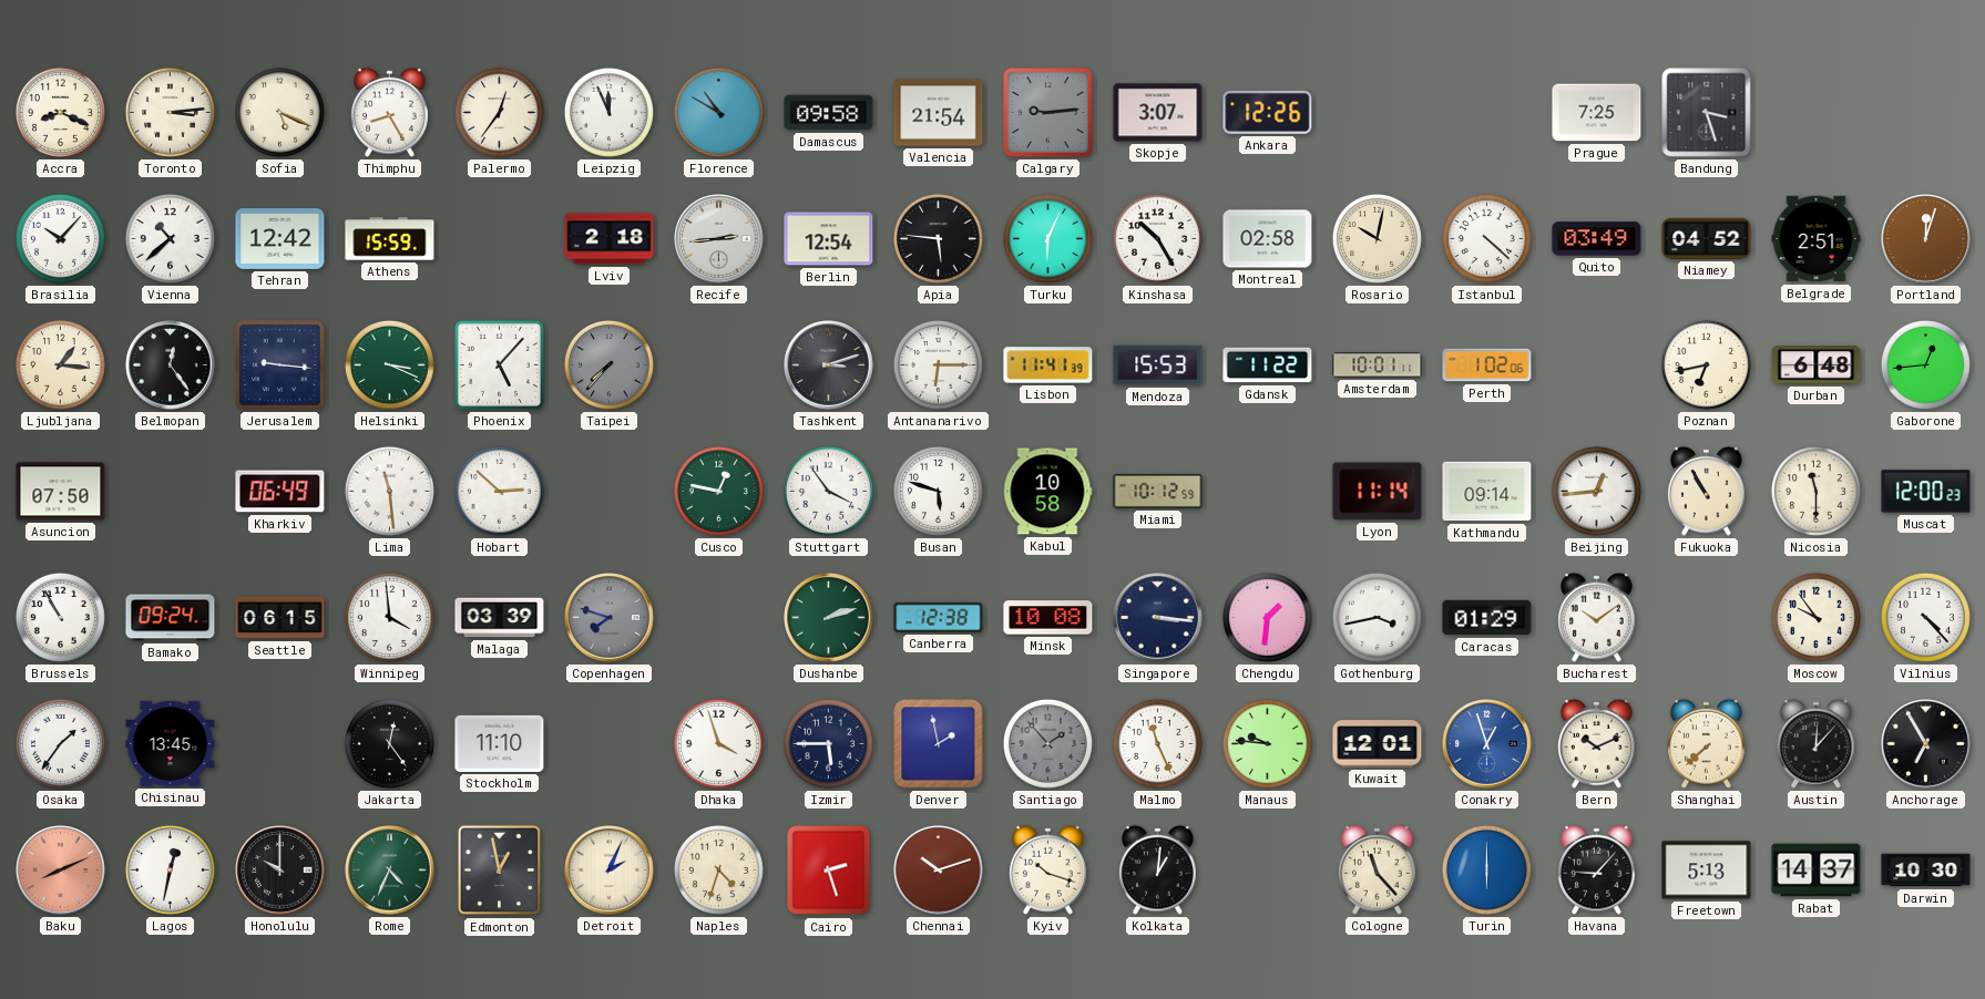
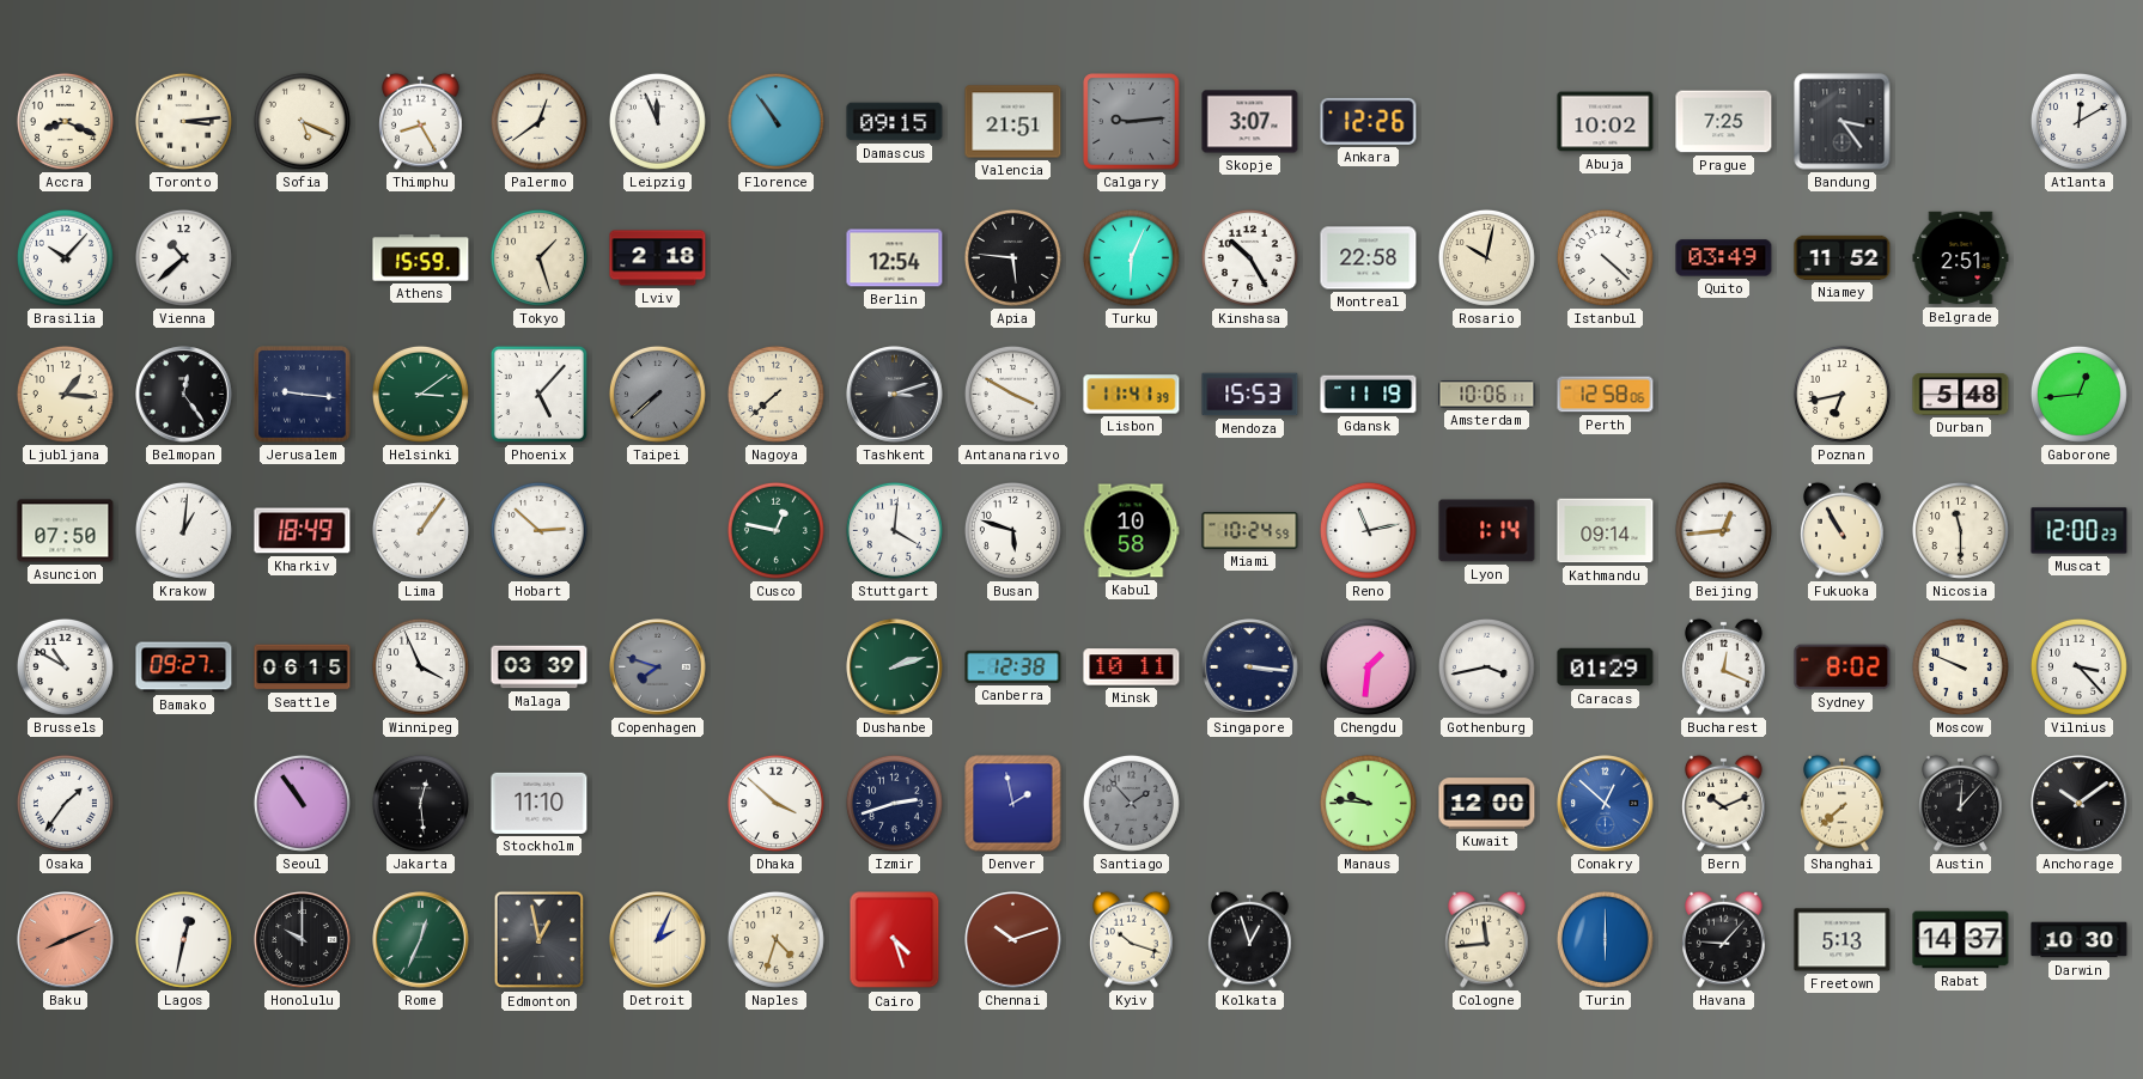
Palermo: 12:36 -> 12:39 (538, 121)
Florence: 10:50 -> 10:54 (775, 121)
Damascus: 09:58 -> 09:15 (895, 122)
Valencia: 21:54 -> 21:51 (1013, 122)
Abuja: none -> 10:02 (1606, 122)
Bandung: 3:27 -> 3:24 (1843, 122)
Atlanta: none -> 12:10 (2078, 121)
Tehran: 12:42 -> none (280, 239)
Tokyo: none -> 1:27 (538, 257)
Recife: 2:44 -> none (719, 239)
Montreal: 02:58 -> 22:58 (1369, 258)
Niamey: 04:52 -> 11:52 (1843, 257)
Portland: 12:03 -> none (1926, 239)
Helsinki: 3:19 -> 3:09 (420, 394)
Taipei: 7:37 -> 7:38 (657, 394)
Nagoya: none -> 7:38 (775, 394)
Antananarivo: 6:15 -> 3:50 (1012, 394)
Gdansk: 11:22 -> 11:19 (1369, 395)
Amsterdam: 10:01 -> 10:06 (1487, 395)
Perth: 1:02 -> 12:58 (1606, 395)
Durban: 6:48 -> 5:48 (1961, 395)
Krakow: none -> 1:01 (183, 530)
Kharkiv: 06:49 -> 18:49 (303, 531)
Lima: 11:29 -> 1:06 (420, 530)
Stuttgart: 3:54 -> 4:01 (894, 530)
Miami: 10:12 -> 10:24 (1250, 531)
Reno: none -> 11:13 (1368, 530)
Lyon: 11:14 -> 1:14 (1487, 531)
Brussels: 10:55 -> 10:50 (65, 666)
Bamako: 09:24 -> 09:27 (184, 667)
Winnipeg: 3:59 -> 3:56 (420, 666)
Minsk: 10:08 -> 10:11 (1132, 667)
Bucharest: 10:09 -> 12:19 (1724, 666)
Sydney: none -> 8:02 (1843, 667)
Moscow: 9:54 -> 9:49 (1960, 666)
Vilnius: 4:23 -> 3:23 (2078, 666)
Chisinau: 13:45 -> none (171, 743)
Seoul: none -> 10:54 (302, 803)
Jakarta: 12:24 -> 12:29 (420, 803)
Dhaka: 3:57 -> 3:52 (775, 803)
Izmir: 5:45 -> 2:42 (894, 803)
Malmo: 11:26 -> none (1157, 743)
Kuwait: 12:01 -> 12:00 (1487, 804)
Conakry: 12:57 -> 12:52 (1606, 804)
Anchorage: 6:55 -> 10:09 (2080, 804)
Rome: 4:34 -> 12:34 (421, 940)
Cairo: 2:27 -> 4:27 (895, 940)
Kolkata: 1:01 -> 12:57 (1250, 939)
Cologne: 11:23 -> 11:44 (1487, 939)
